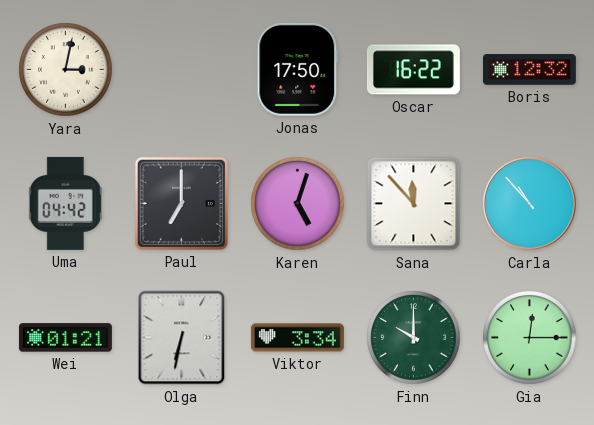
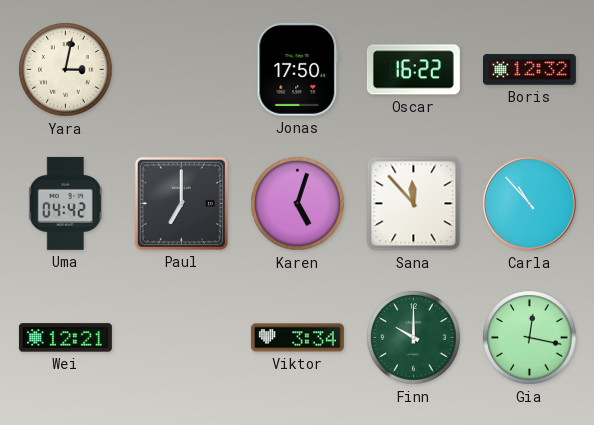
Wei: 01:21 -> 12:21 (65, 338)
Olga: 6:32 -> none (182, 338)
Gia: 12:15 -> 12:17 (530, 338)
